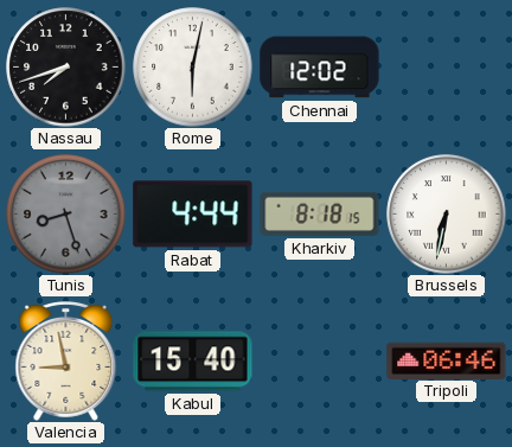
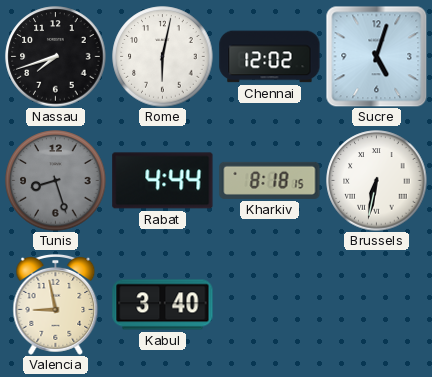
Sucre: none -> 5:03 (376, 56)
Kabul: 15:40 -> 3:40 (163, 305)
Tripoli: 06:46 -> none (447, 360)
